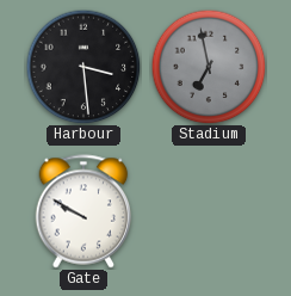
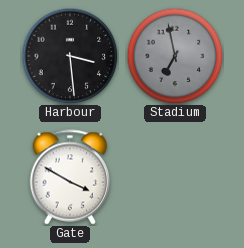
Gate: 9:50 -> 3:50 (70, 177)
